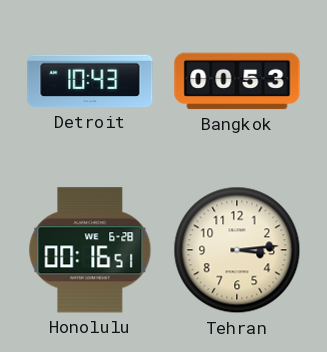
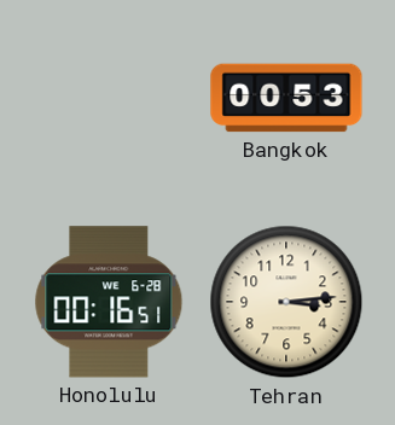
Detroit: 10:43 -> none (90, 81)
